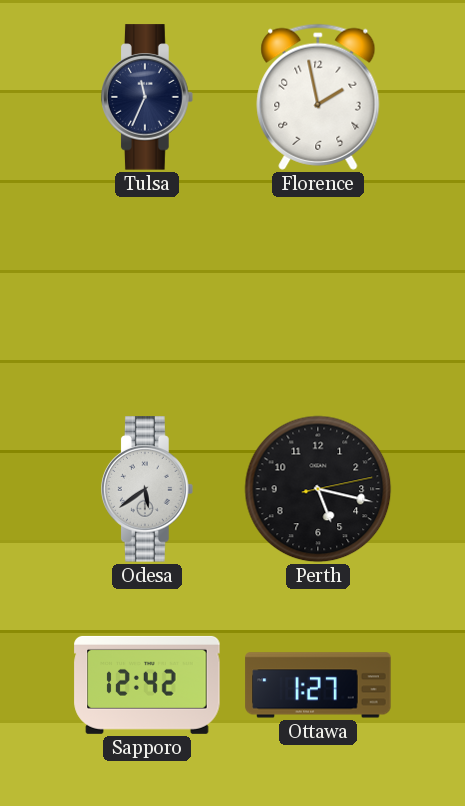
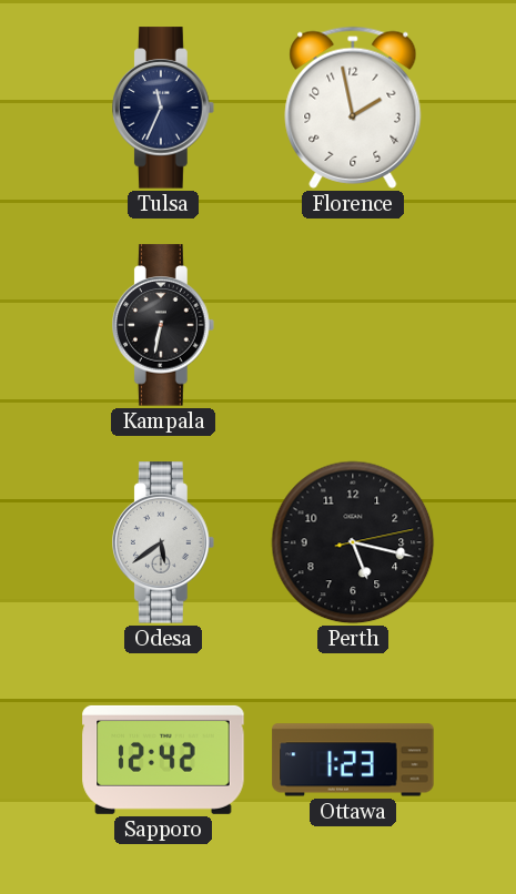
Kampala: none -> 6:32 (164, 325)
Ottawa: 1:27 -> 1:23 (353, 760)
